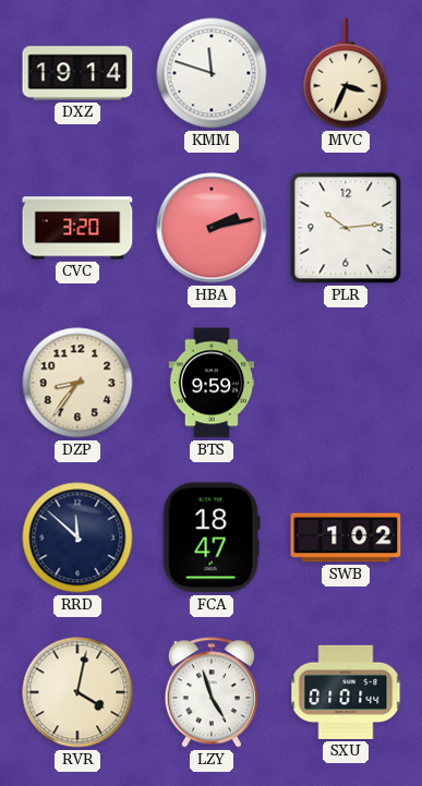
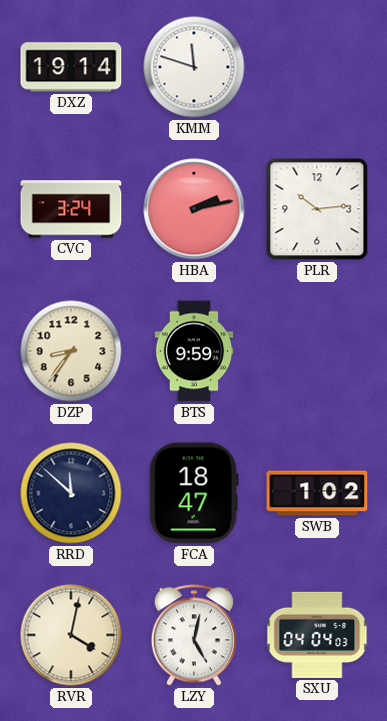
MVC: 3:34 -> none (346, 73)
CVC: 3:20 -> 3:24 (71, 209)
LZY: 4:57 -> 5:02 (194, 635)
SXU: 01:01 -> 04:04 (317, 635)
